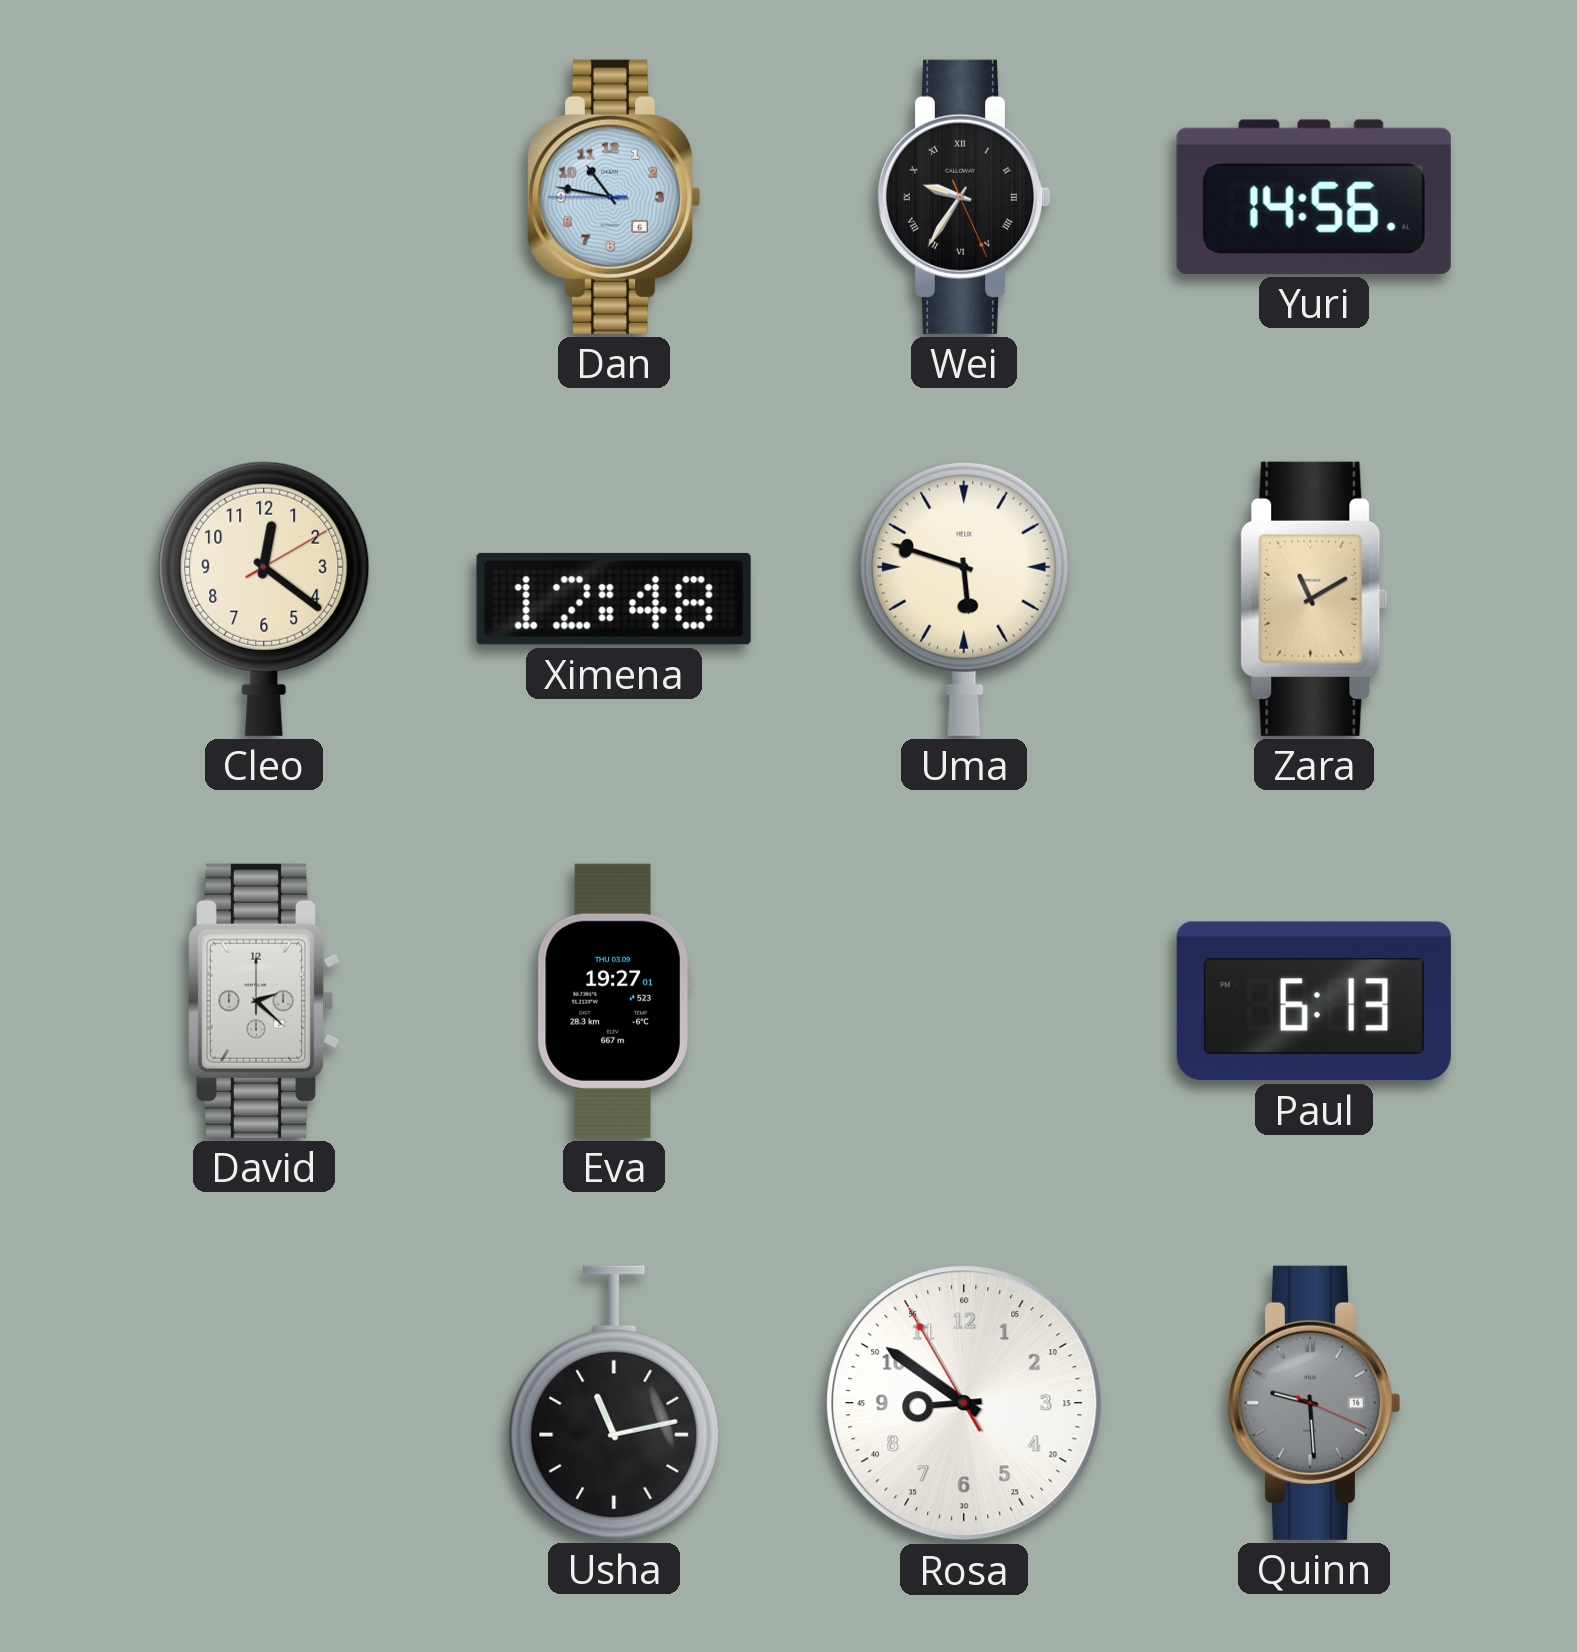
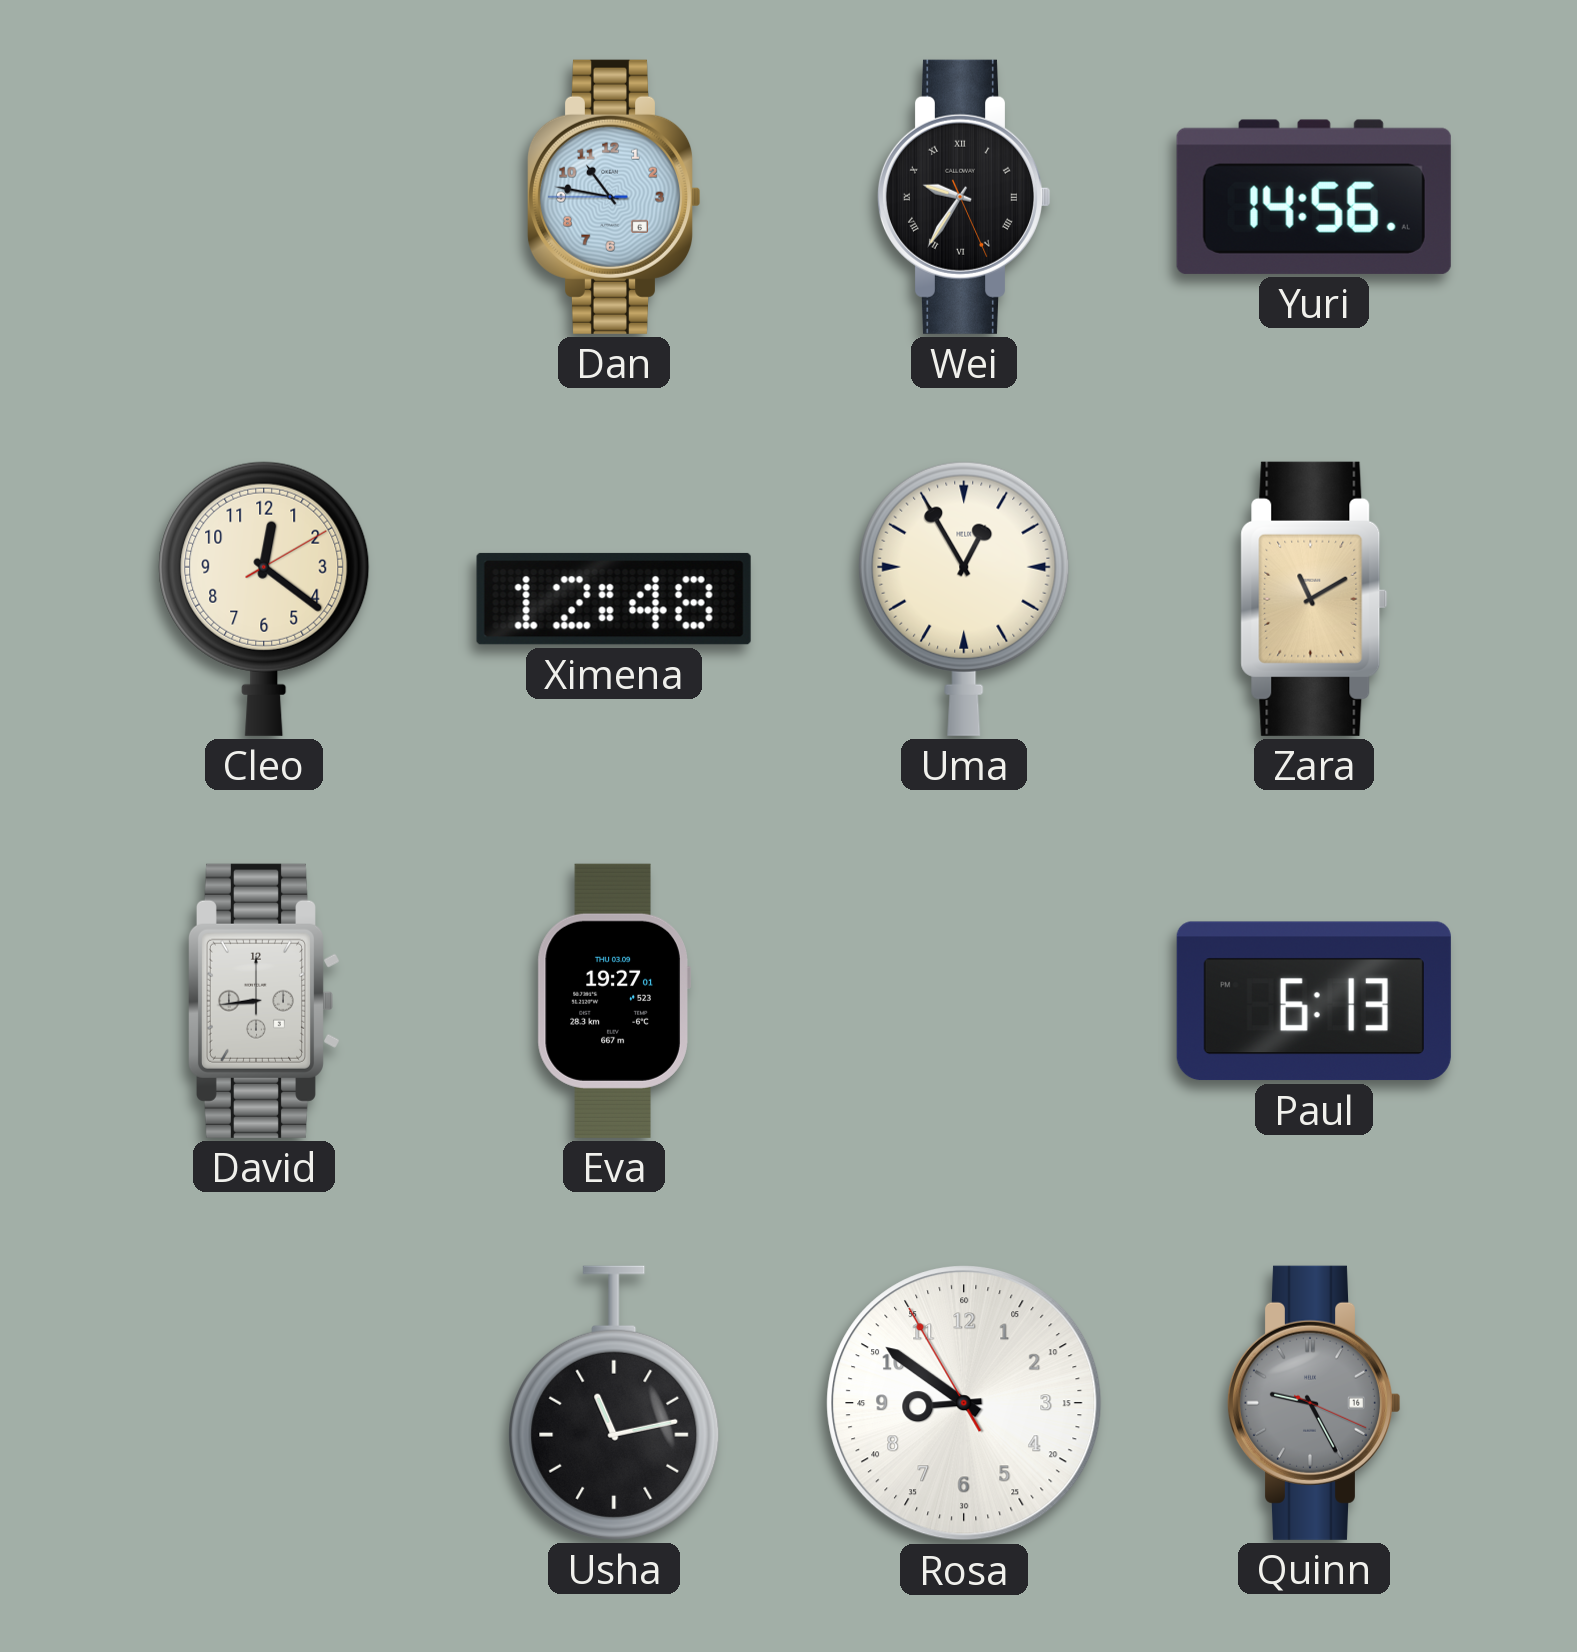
Uma: 5:48 -> 12:55 (964, 599)
David: 2:22 -> 8:44 (263, 1001)
Quinn: 9:29 -> 9:25 (1314, 1403)
